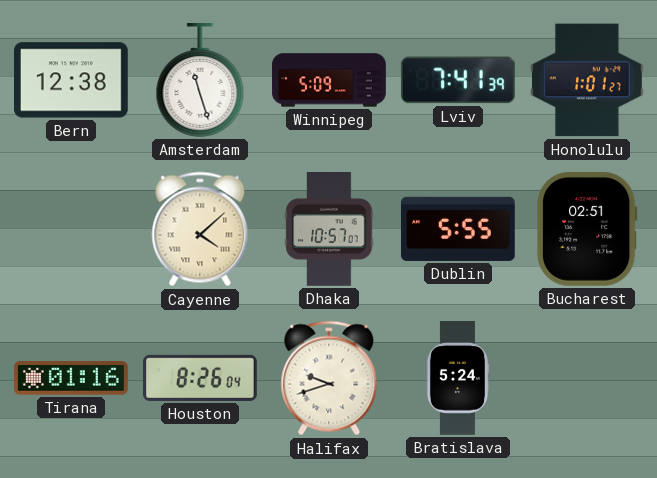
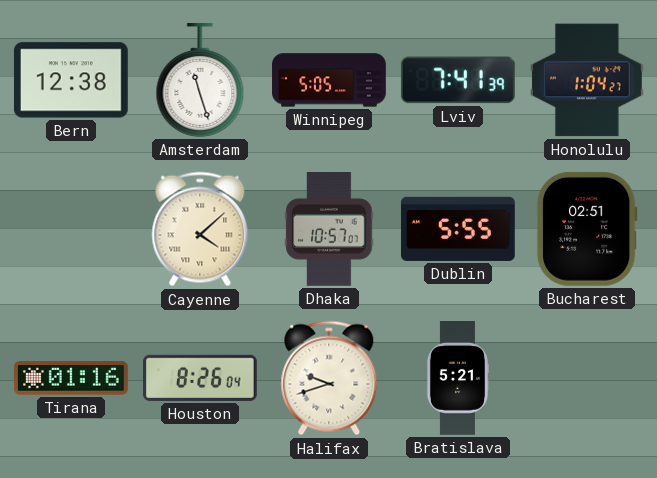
Winnipeg: 5:09 -> 5:05 (329, 80)
Honolulu: 1:01 -> 1:04 (587, 80)
Bratislava: 5:24 -> 5:21 (457, 379)
